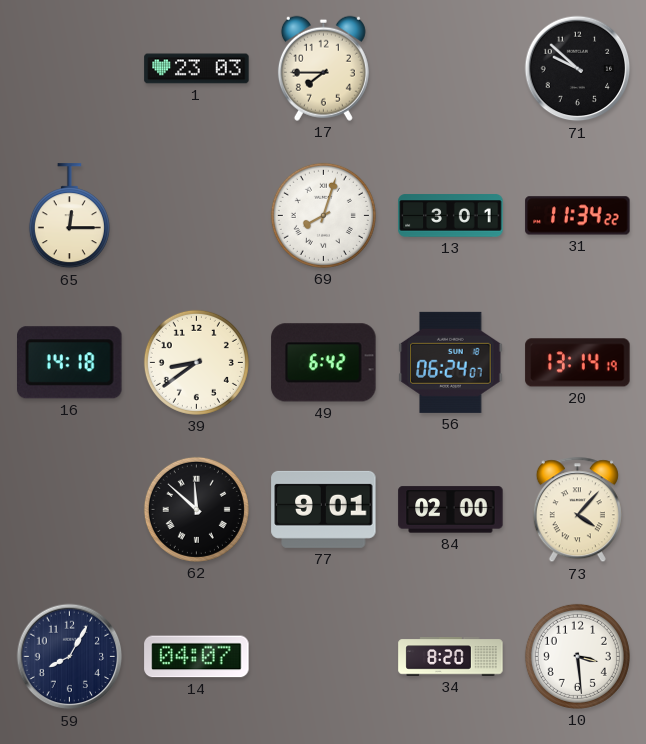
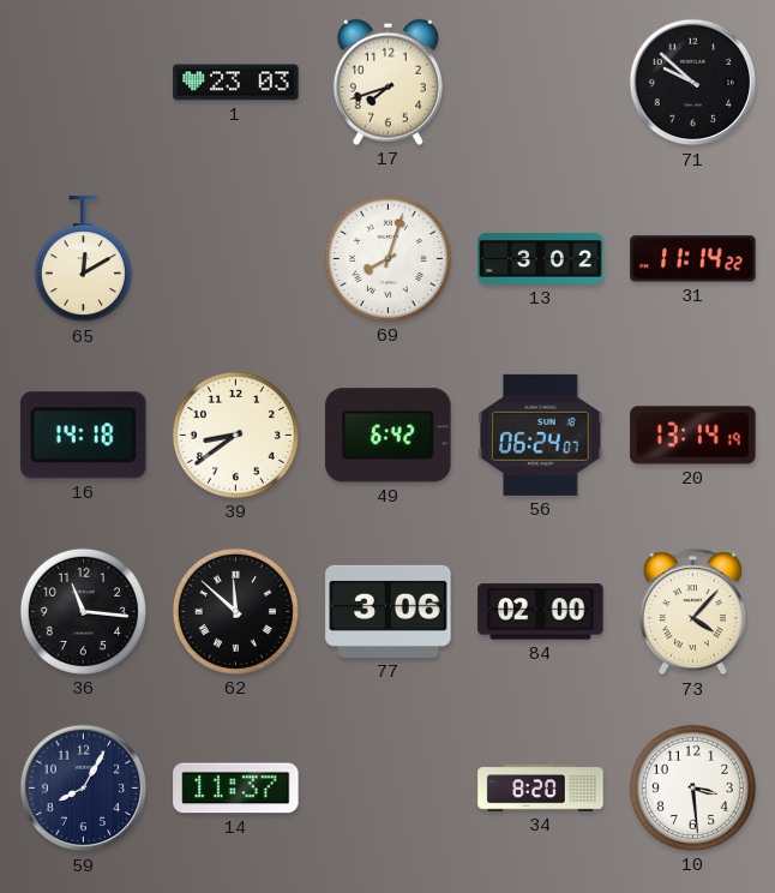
17: 7:45 -> 7:42 (387, 82)
65: 12:15 -> 12:10 (83, 259)
13: 3:01 -> 3:02 (541, 259)
31: 11:34 -> 11:14 (693, 259)
36: none -> 11:16 (83, 611)
77: 9:01 -> 3:06 (389, 611)
14: 04:07 -> 11:37 (236, 789)
